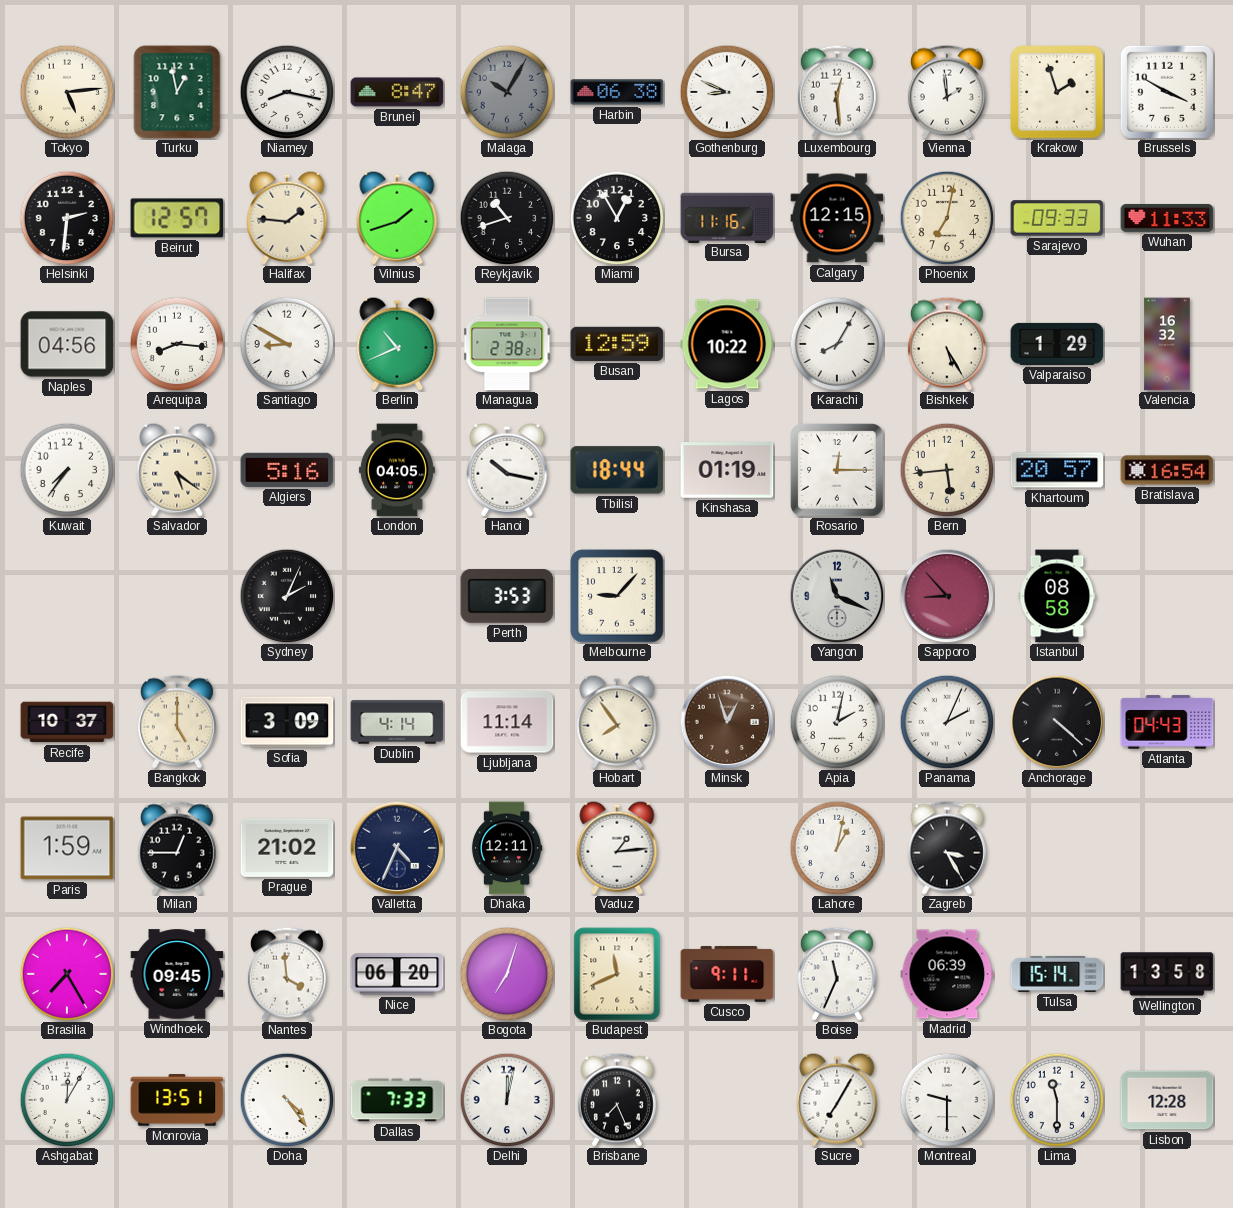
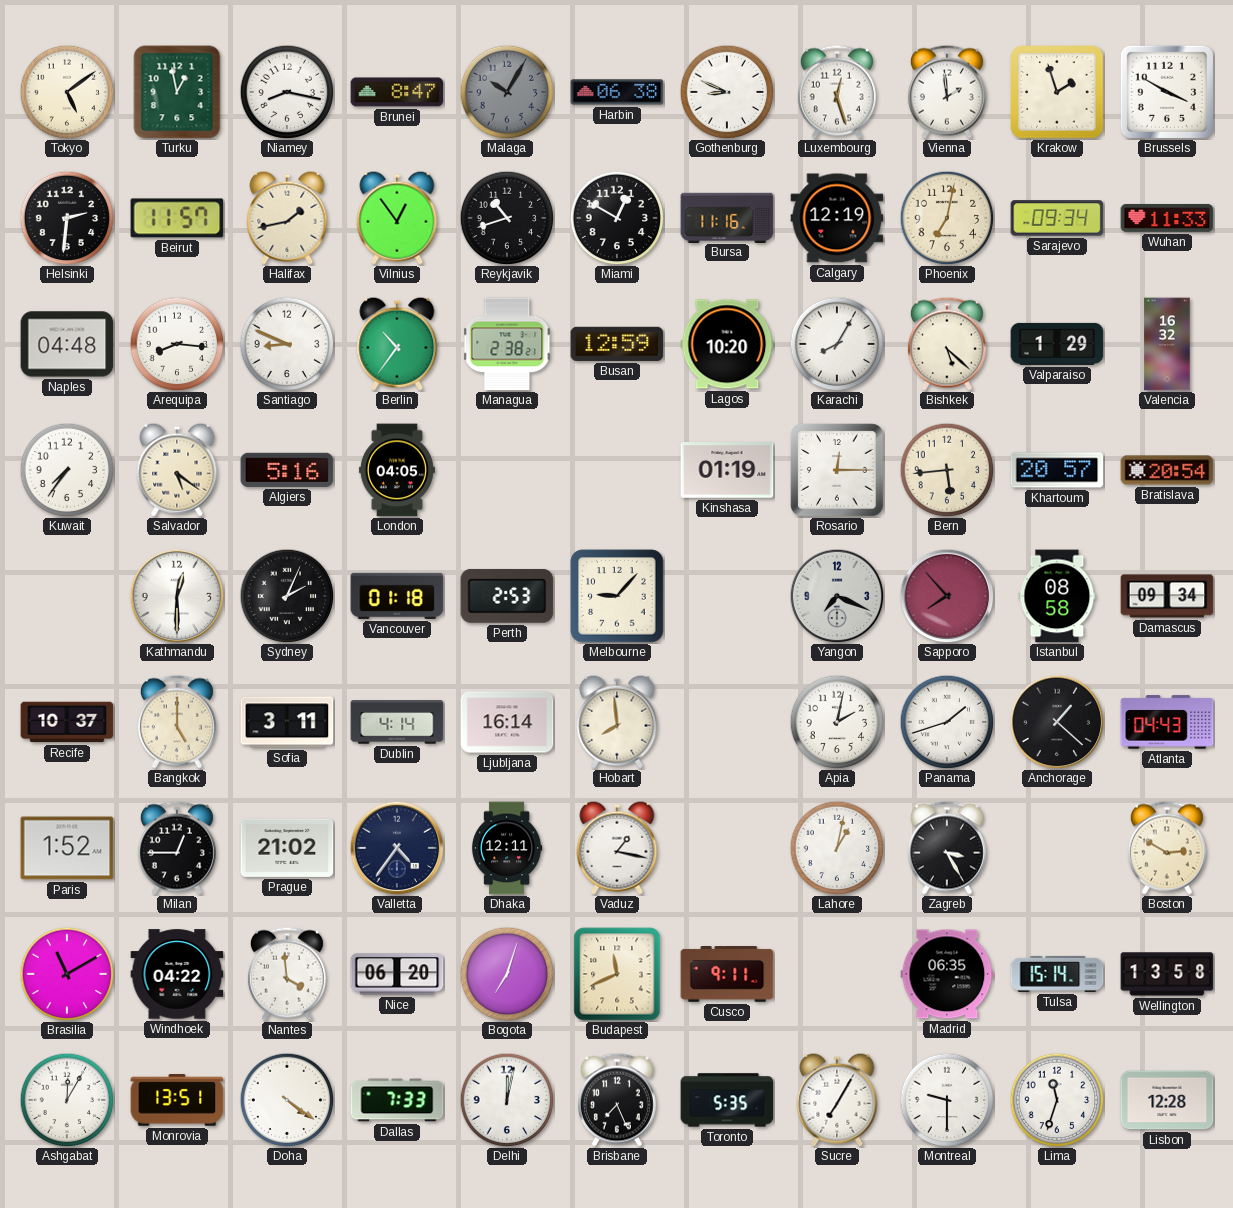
Tokyo: 5:14 -> 5:09 (67, 92)
Luxembourg: 12:29 -> 12:27 (837, 92)
Beirut: 12:57 -> 11:57 (177, 218)
Halifax: 1:46 -> 1:43 (287, 218)
Vilnius: 1:42 -> 12:54 (397, 218)
Miami: 12:55 -> 12:50 (617, 218)
Calgary: 12:15 -> 12:19 (837, 218)
Sarajevo: 09:33 -> 09:34 (1057, 218)
Naples: 04:56 -> 04:48 (67, 344)
Santiago: 8:50 -> 8:49 (287, 344)
Berlin: 10:41 -> 10:36 (397, 344)
Lagos: 10:22 -> 10:20 (727, 344)
Bishkek: 5:25 -> 5:22 (947, 344)
Hanoi: 10:17 -> none (507, 470)
Tbilisi: 18:44 -> none (617, 470)
Bratislava: 16:54 -> 20:54 (1167, 470)
Kathmandu: none -> 12:30 (177, 596)
Vancouver: none -> 01:18 (397, 596)
Perth: 3:53 -> 2:53 (507, 596)
Yangon: 11:19 -> 7:19 (837, 596)
Sapporo: 8:53 -> 7:53 (947, 596)
Damascus: none -> 09:34 (1167, 596)
Sofia: 3:09 -> 3:11 (287, 722)
Ljubljana: 11:14 -> 16:14 (507, 722)
Hobart: 7:54 -> 7:59 (617, 722)
Minsk: 12:57 -> none (727, 722)
Panama: 2:04 -> 1:42 (947, 722)
Anchorage: 4:22 -> 1:22 (1057, 722)
Paris: 1:59 -> 1:52 (67, 848)
Valletta: 4:34 -> 4:36 (397, 848)
Vaduz: 1:14 -> 1:17 (617, 848)
Boston: none -> 2:50 (1167, 848)
Brasilia: 7:25 -> 11:10 (67, 974)
Windhoek: 09:45 -> 04:22 (177, 974)
Boise: 11:34 -> none (837, 974)
Madrid: 06:39 -> 06:35 (947, 974)
Doha: 4:24 -> 4:21 (287, 1100)
Toronto: none -> 5:35 (727, 1100)
Lima: 11:30 -> 11:33 (1057, 1100)
